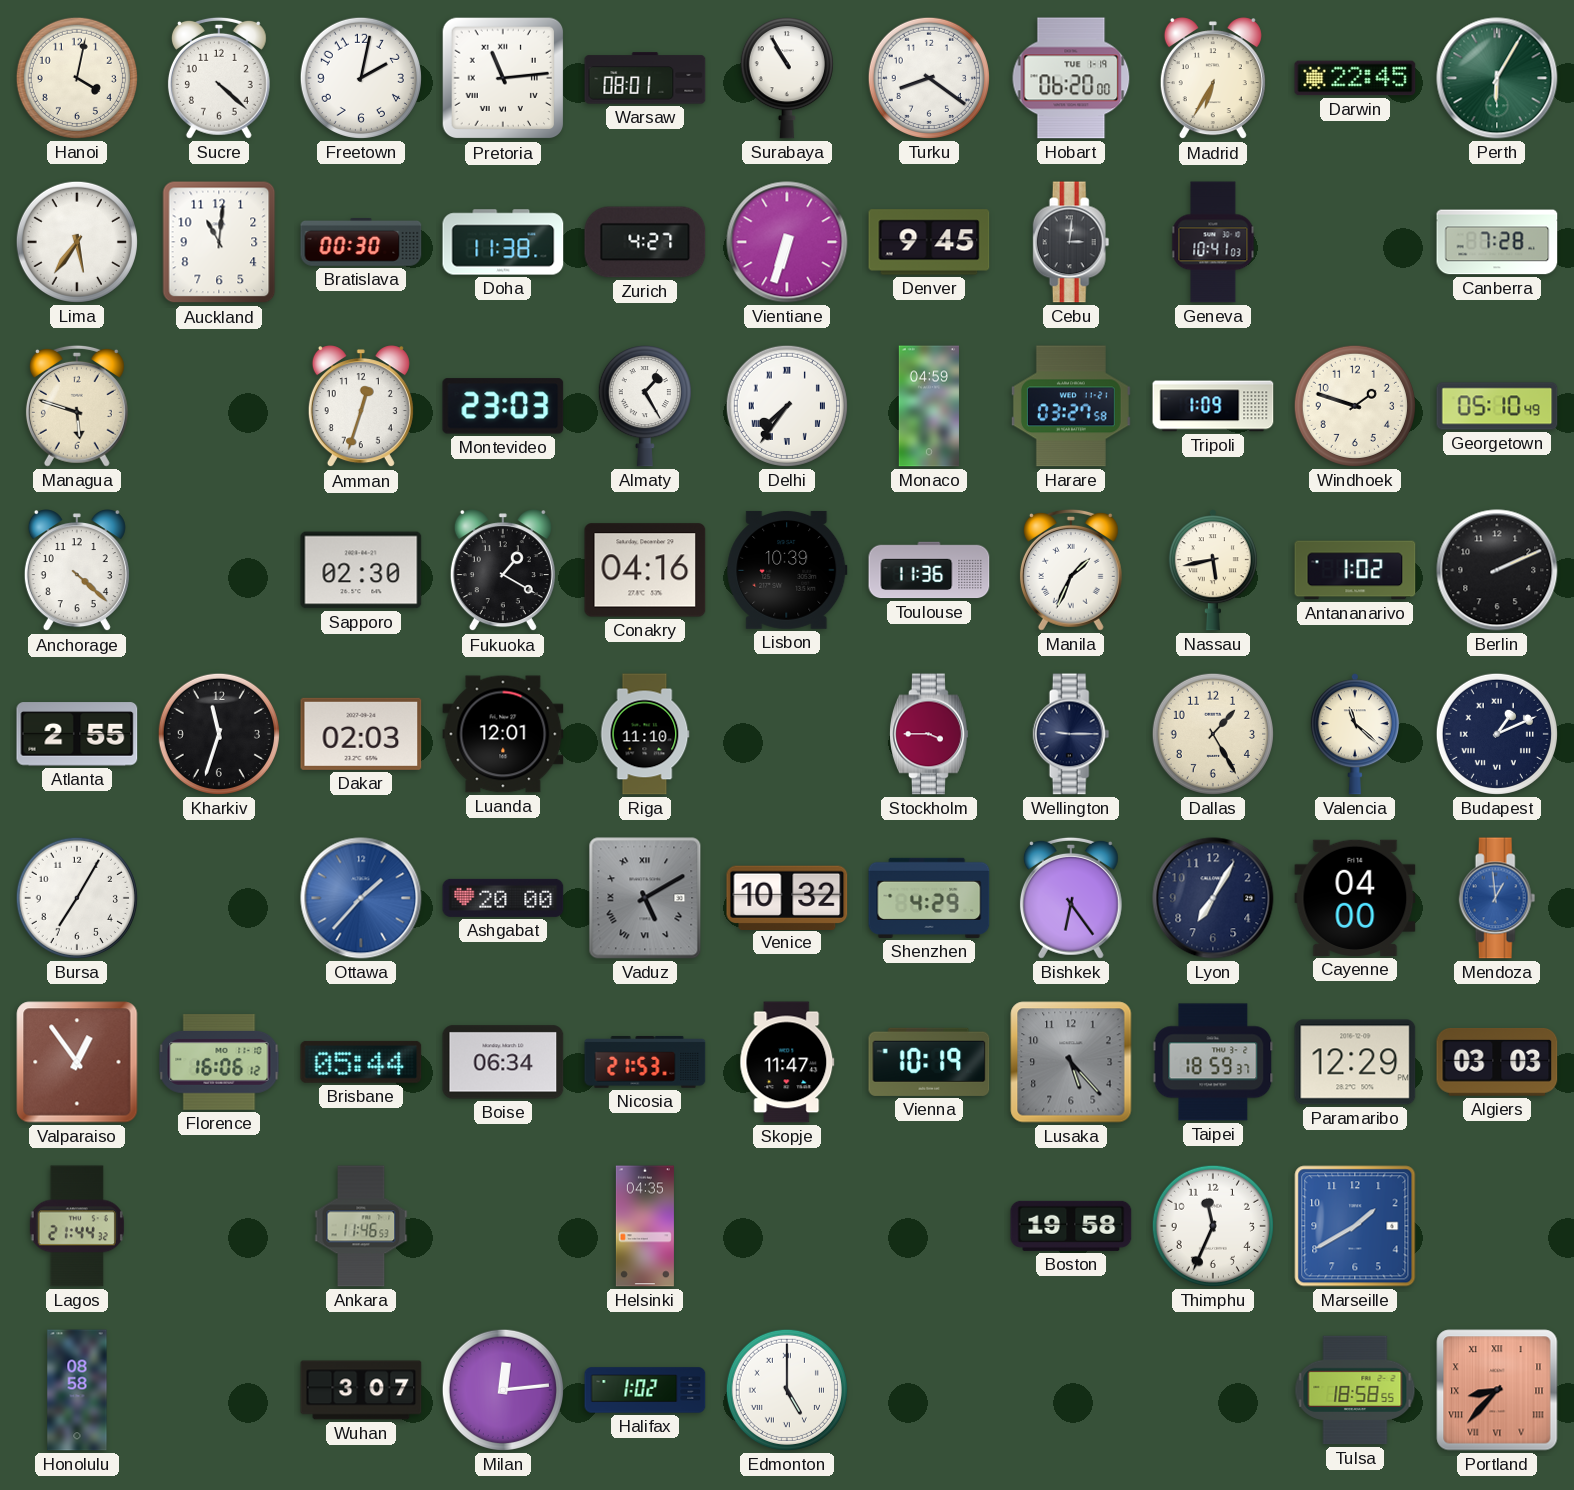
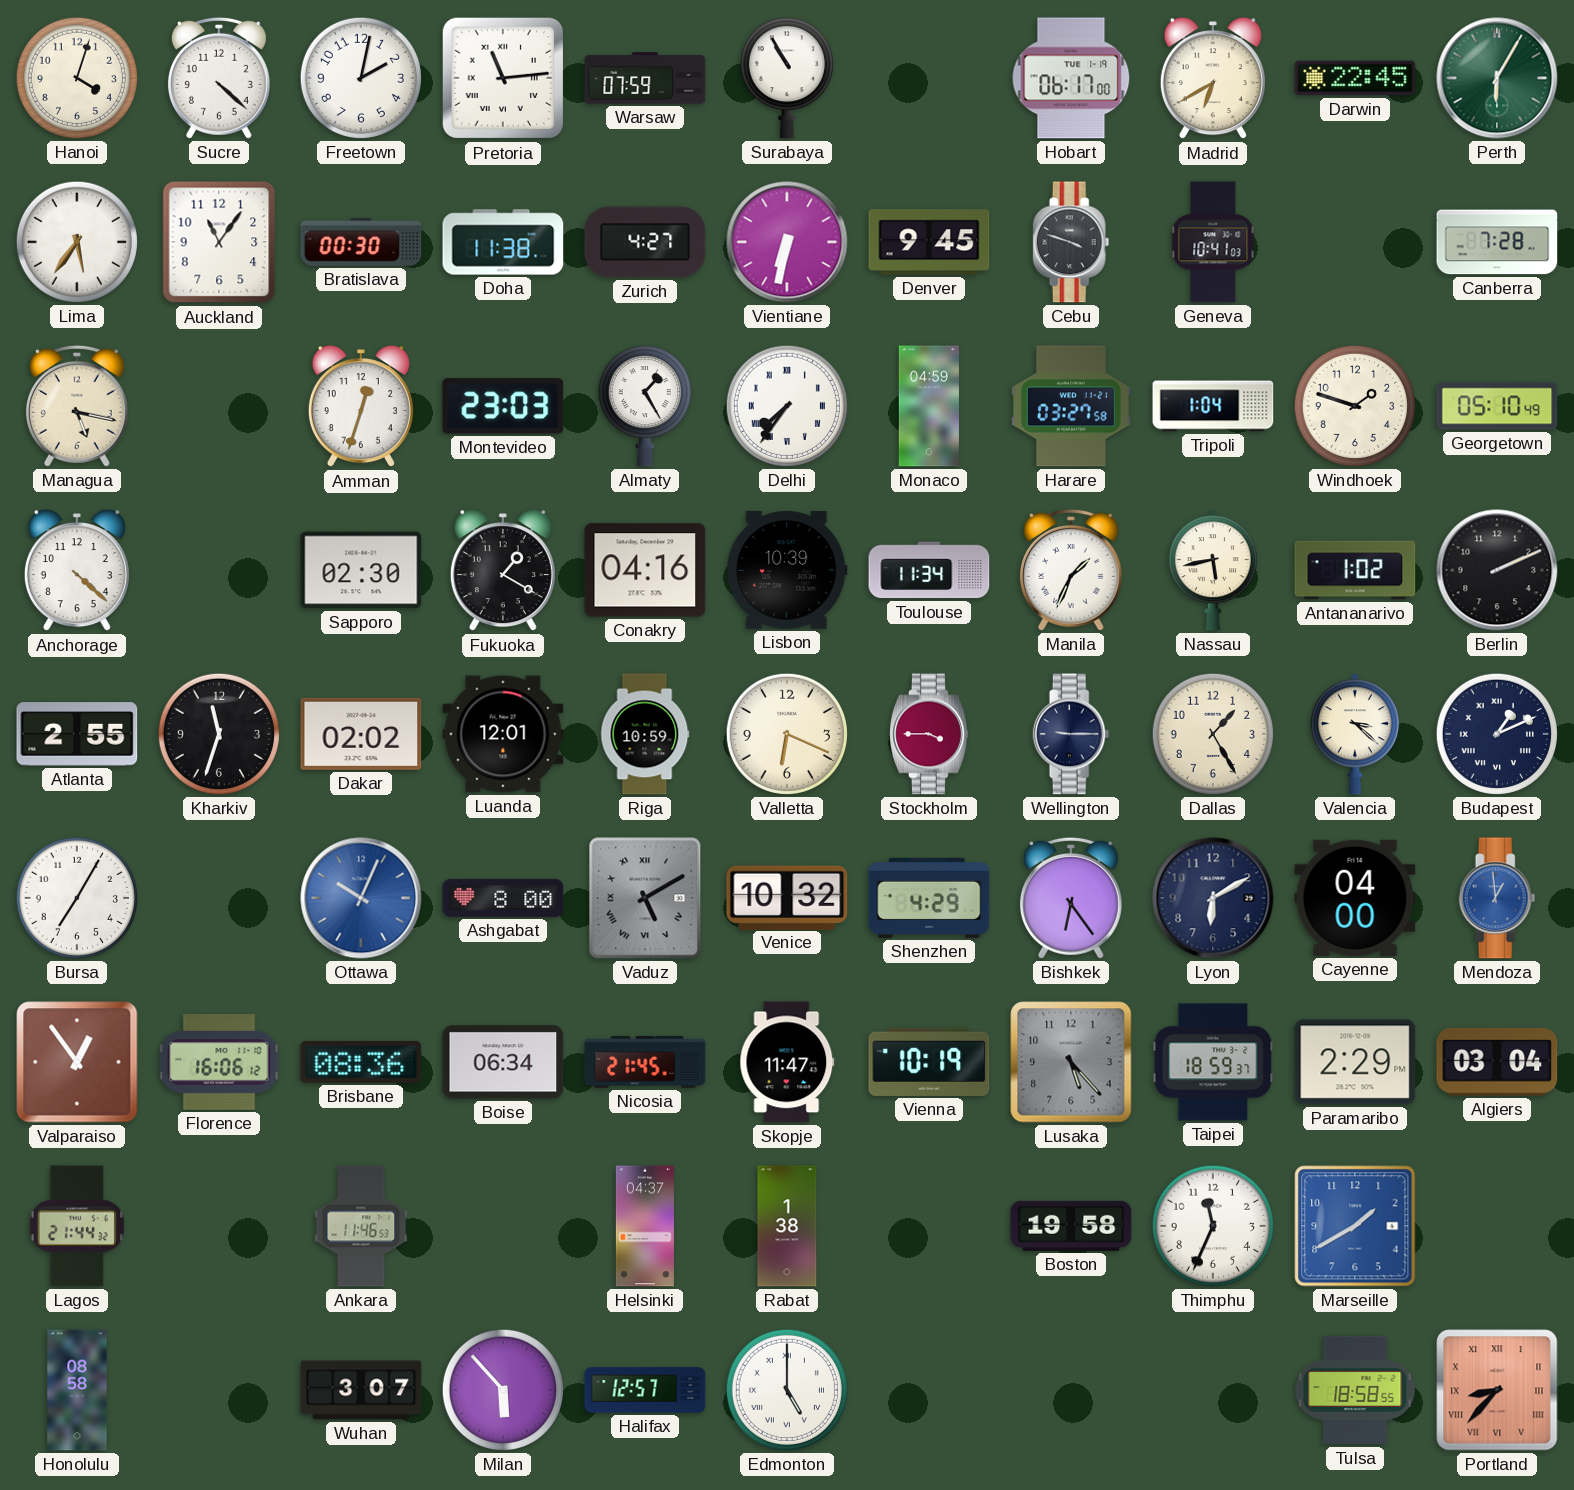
Hanoi: 4:02 -> 4:03 (77, 78)
Warsaw: 08:01 -> 07:59 (645, 78)
Turku: 8:21 -> none (929, 78)
Hobart: 06:20 -> 06:17 (1071, 78)
Madrid: 6:35 -> 6:40 (1213, 79)
Auckland: 11:01 -> 11:06 (219, 242)
Vientiane: 6:33 -> 6:32 (787, 242)
Cebu: 3:01 -> 3:48 (1071, 242)
Managua: 5:48 -> 5:17 (77, 406)
Tripoli: 1:09 -> 1:04 (1213, 406)
Toulouse: 11:36 -> 11:34 (929, 570)
Dakar: 02:03 -> 02:02 (361, 734)
Riga: 11:10 -> 10:59 (645, 734)
Valletta: none -> 6:19 (787, 734)
Valencia: 11:22 -> 3:22 (1355, 734)
Ottawa: 1:37 -> 10:04 (361, 898)
Ashgabat: 20:00 -> 8:00 (503, 898)
Lyon: 7:05 -> 6:10 (1213, 898)
Brisbane: 05:44 -> 08:36 (361, 1062)
Nicosia: 21:53 -> 21:45 (645, 1062)
Paramaribo: 12:29 -> 2:29 (1355, 1062)
Algiers: 03:03 -> 03:04 (1497, 1062)
Helsinki: 04:35 -> 04:37 (645, 1226)
Rabat: none -> 1:38 (787, 1226)
Milan: 12:14 -> 5:53 (503, 1390)
Halifax: 1:02 -> 12:57 (645, 1390)
